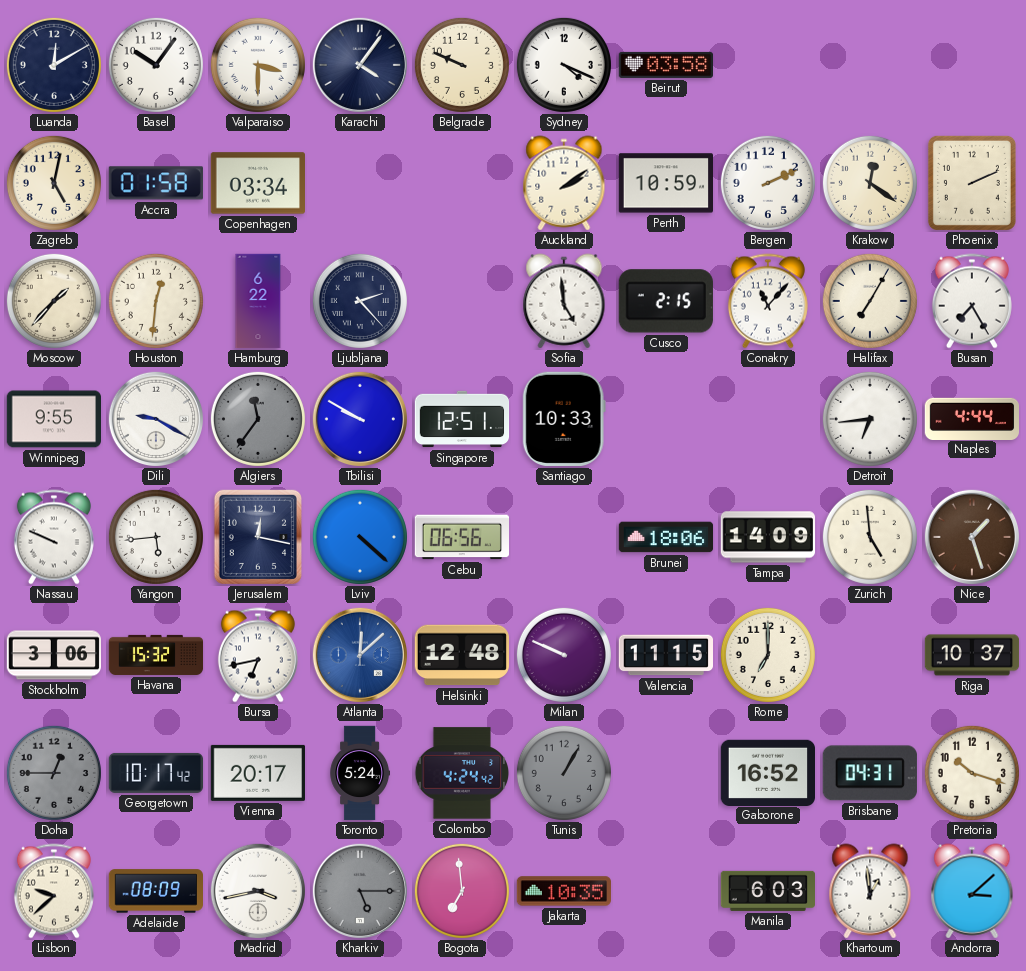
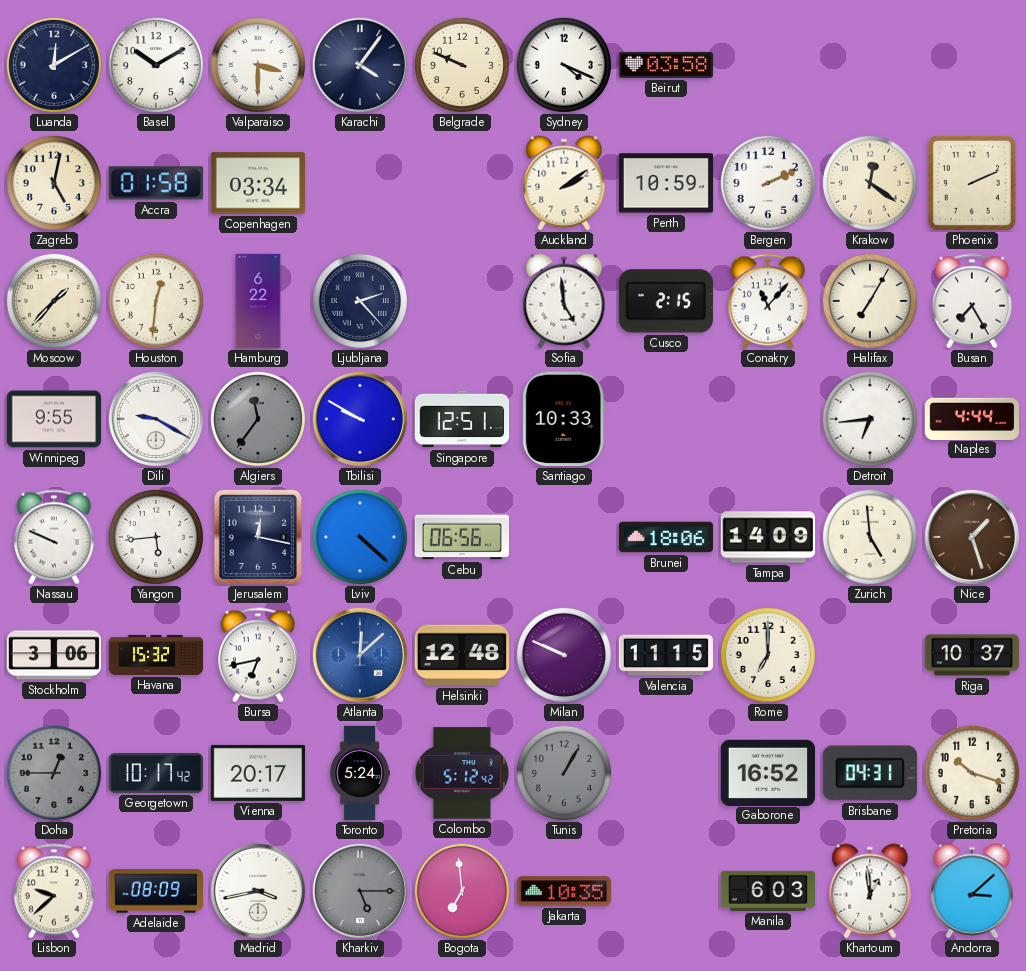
Basel: 10:06 -> 10:10 (156, 65)
Colombo: 4:24 -> 5:12 (462, 773)
